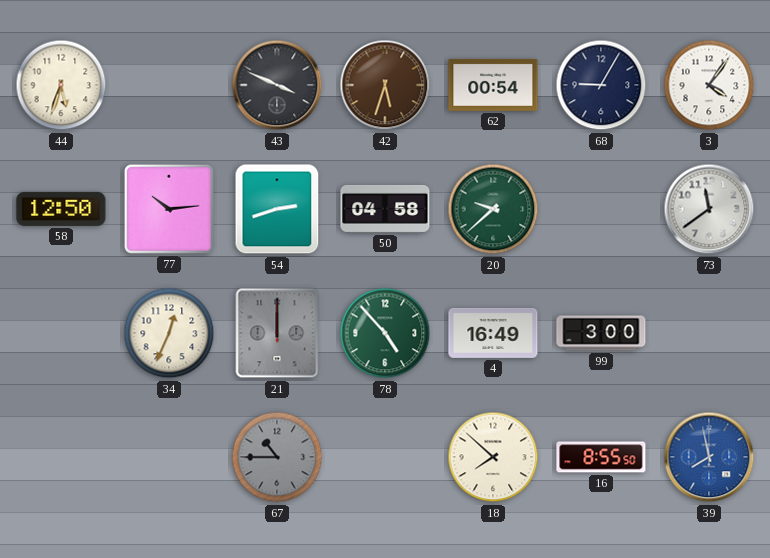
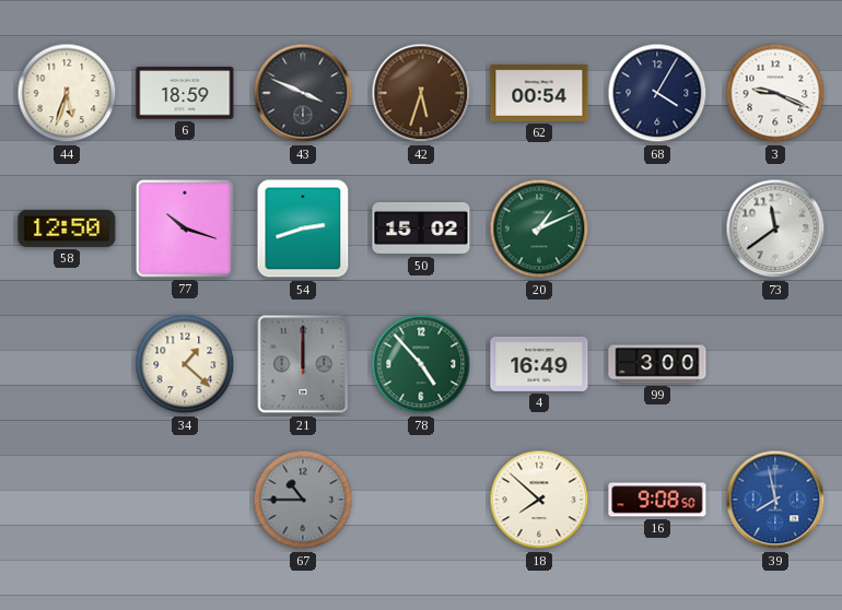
6: none -> 18:59 (185, 93)
68: 9:05 -> 4:05 (657, 93)
3: 4:06 -> 9:19 (775, 93)
77: 10:14 -> 10:18 (185, 228)
50: 04:58 -> 15:02 (421, 228)
20: 9:38 -> 1:11 (539, 228)
34: 12:34 -> 1:22 (185, 364)
16: 8:55 -> 9:08 (657, 500)
